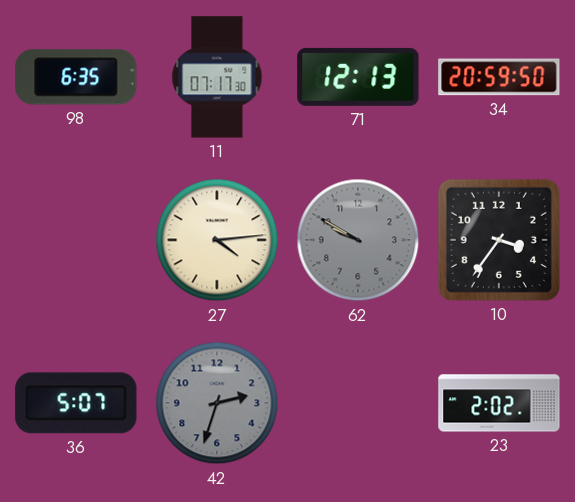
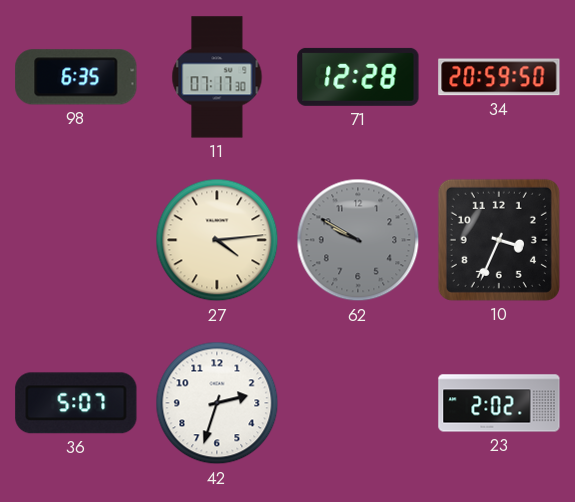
71: 12:13 -> 12:28 (358, 77)
10: 3:36 -> 3:34 (499, 240)
42 dial: grey -> white (217, 403)
